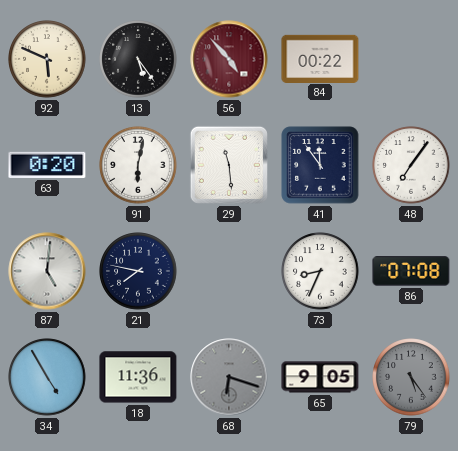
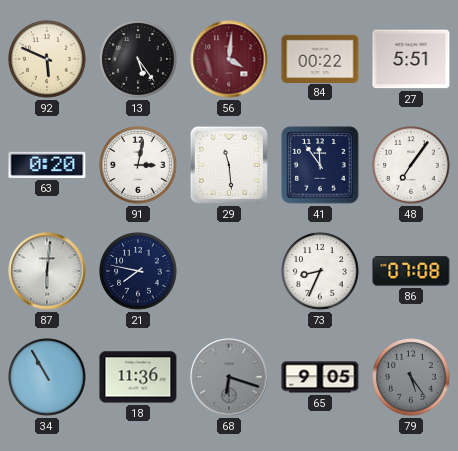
56: 4:53 -> 4:01 (229, 59)
27: none -> 5:51 (411, 59)
91: 6:02 -> 3:02 (138, 165)
87: 5:01 -> 6:01 (47, 271)
34: 4:55 -> 10:55 (47, 377)
